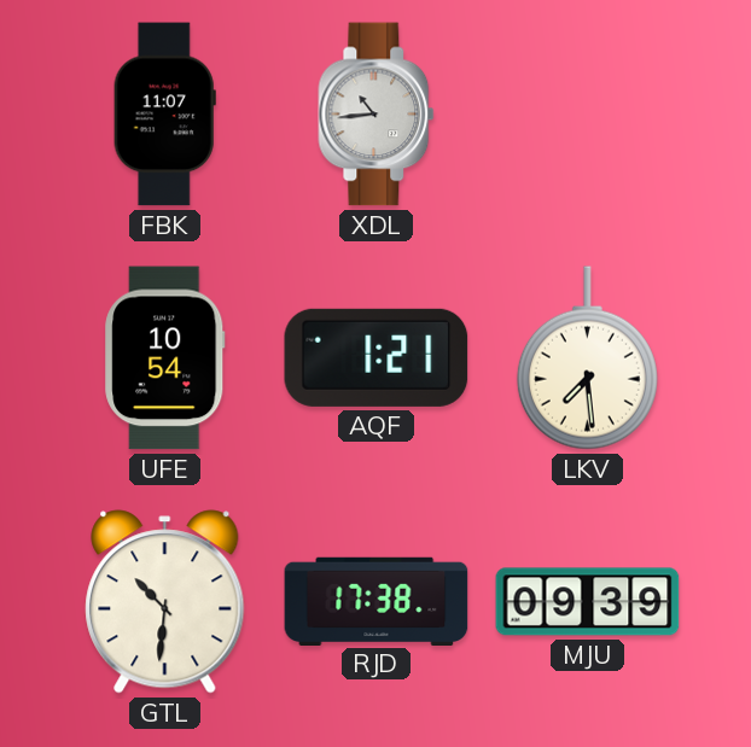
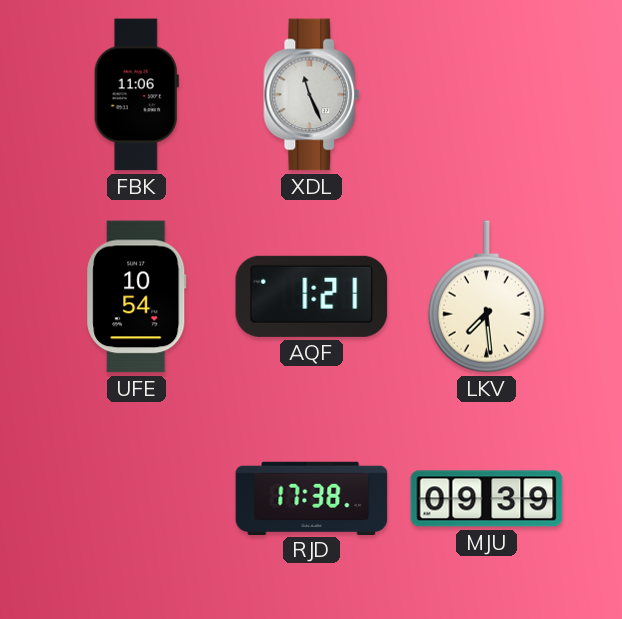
FBK: 11:07 -> 11:06 (136, 95)
XDL: 10:44 -> 11:26 (312, 95)
GTL: 10:31 -> none (165, 602)
